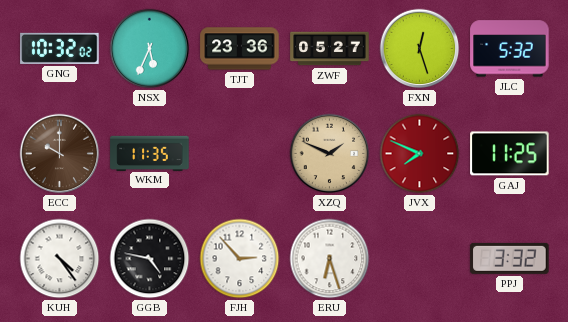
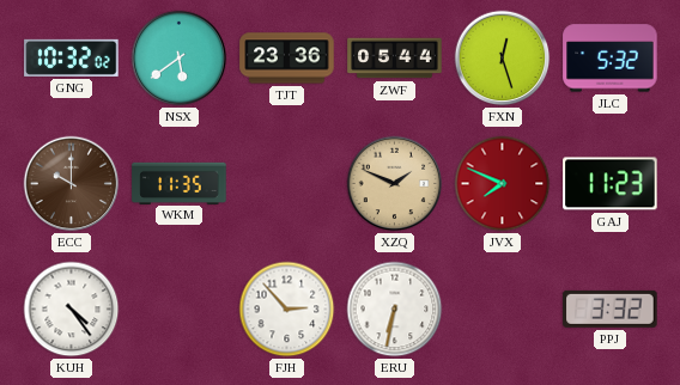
NSX: 5:34 -> 5:39 (180, 59)
ZWF: 05:27 -> 05:44 (395, 59)
GAJ: 11:25 -> 11:23 (611, 184)
GGB: 4:47 -> none (150, 259)
ERU: 6:27 -> 6:32 (395, 310)
